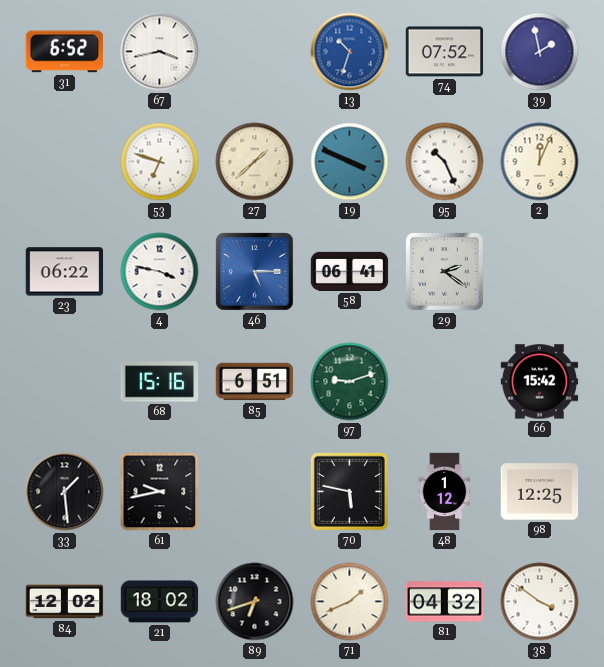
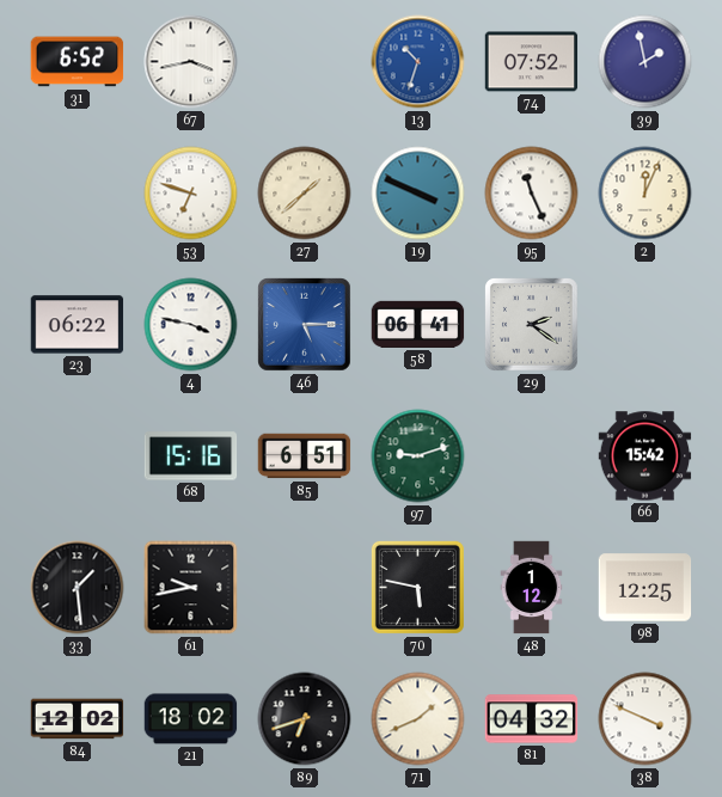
95: 10:26 -> 11:26 (532, 194)
38: 3:51 -> 3:49 (645, 719)
